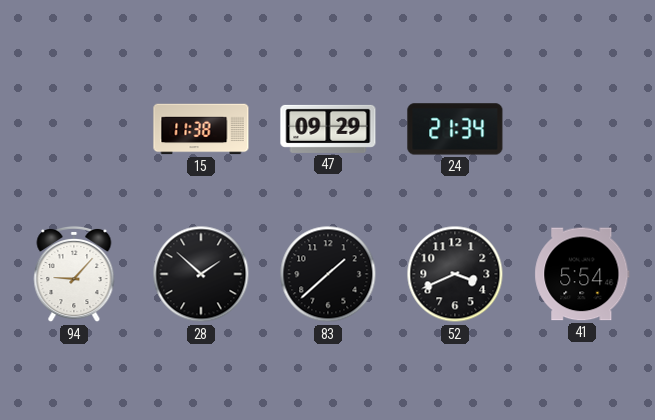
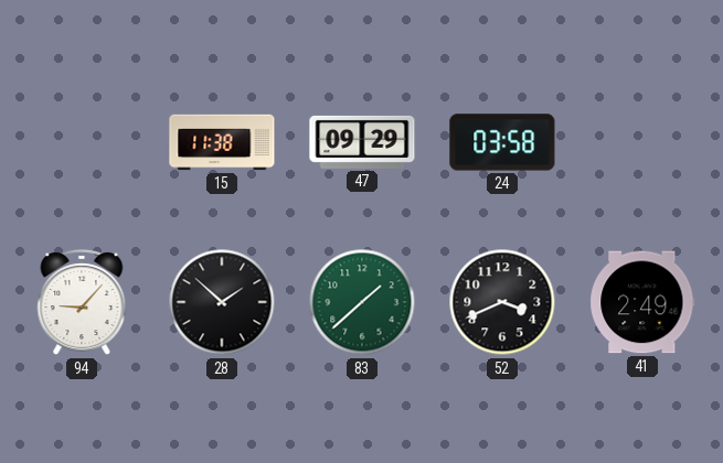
24: 21:34 -> 03:58 (502, 142)
83 dial: black -> green (362, 302)
41: 5:54 -> 2:49 (642, 302)
